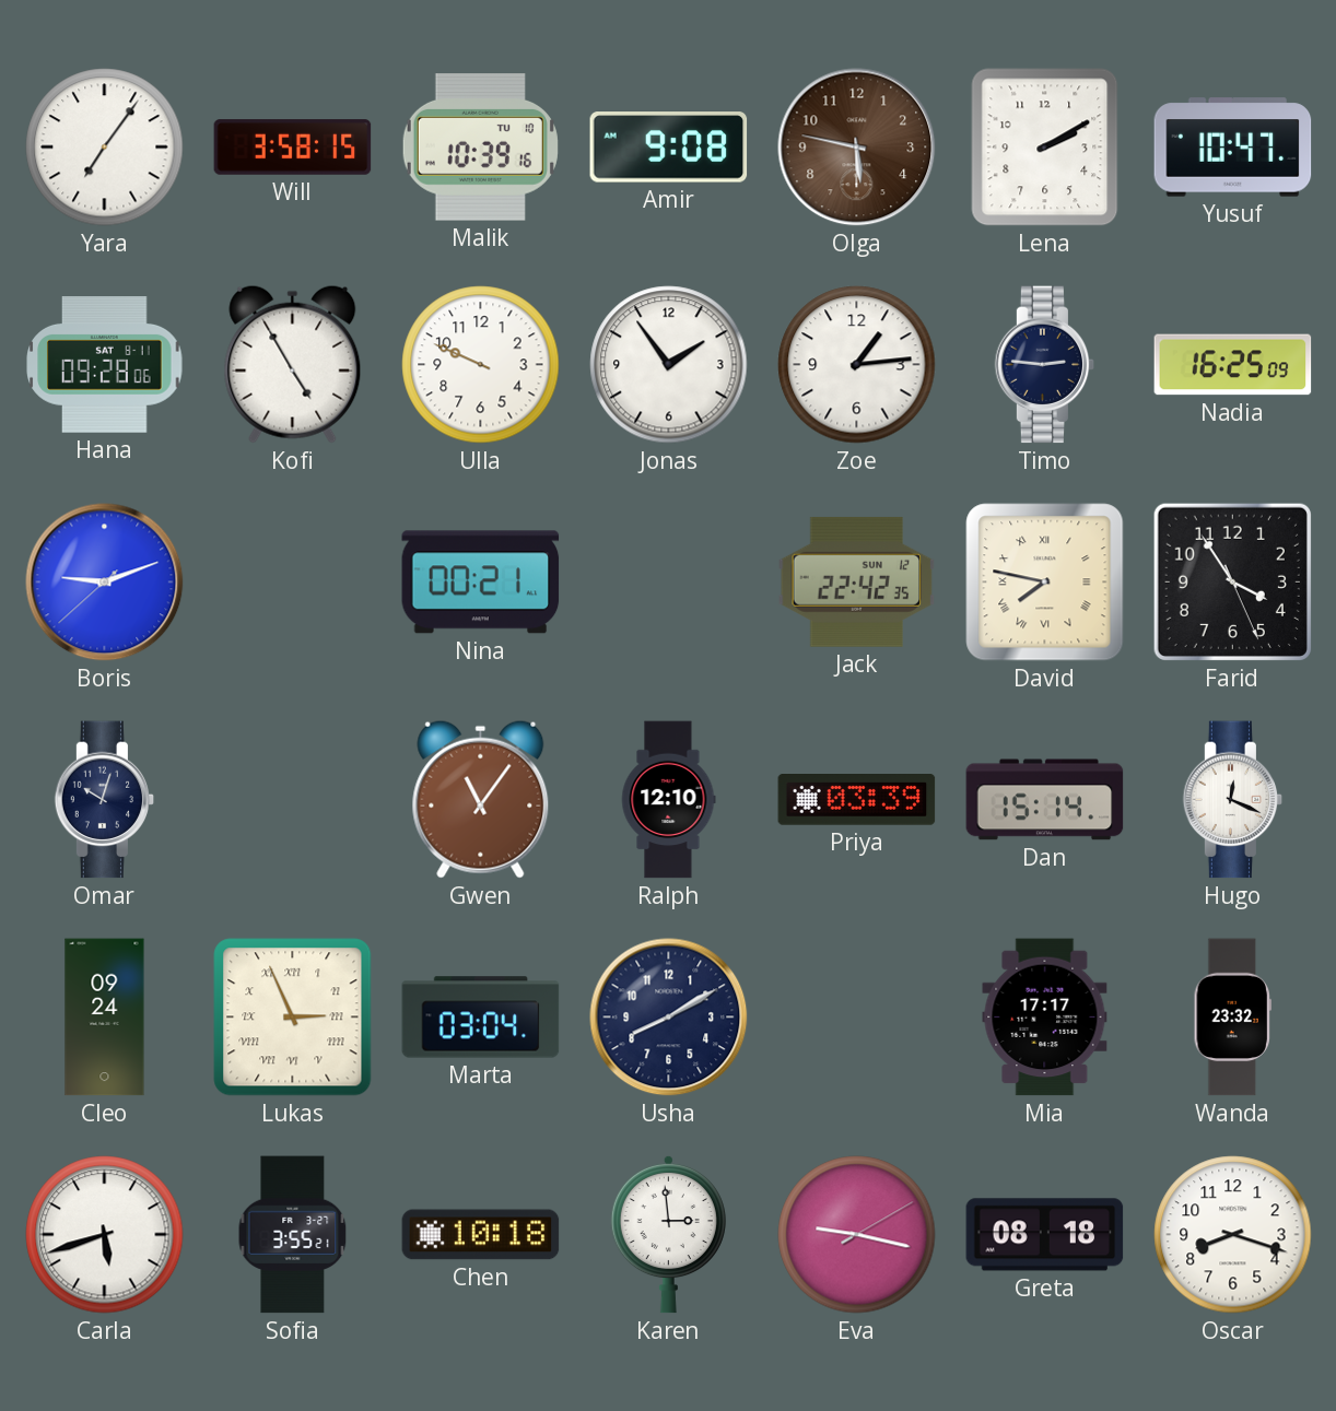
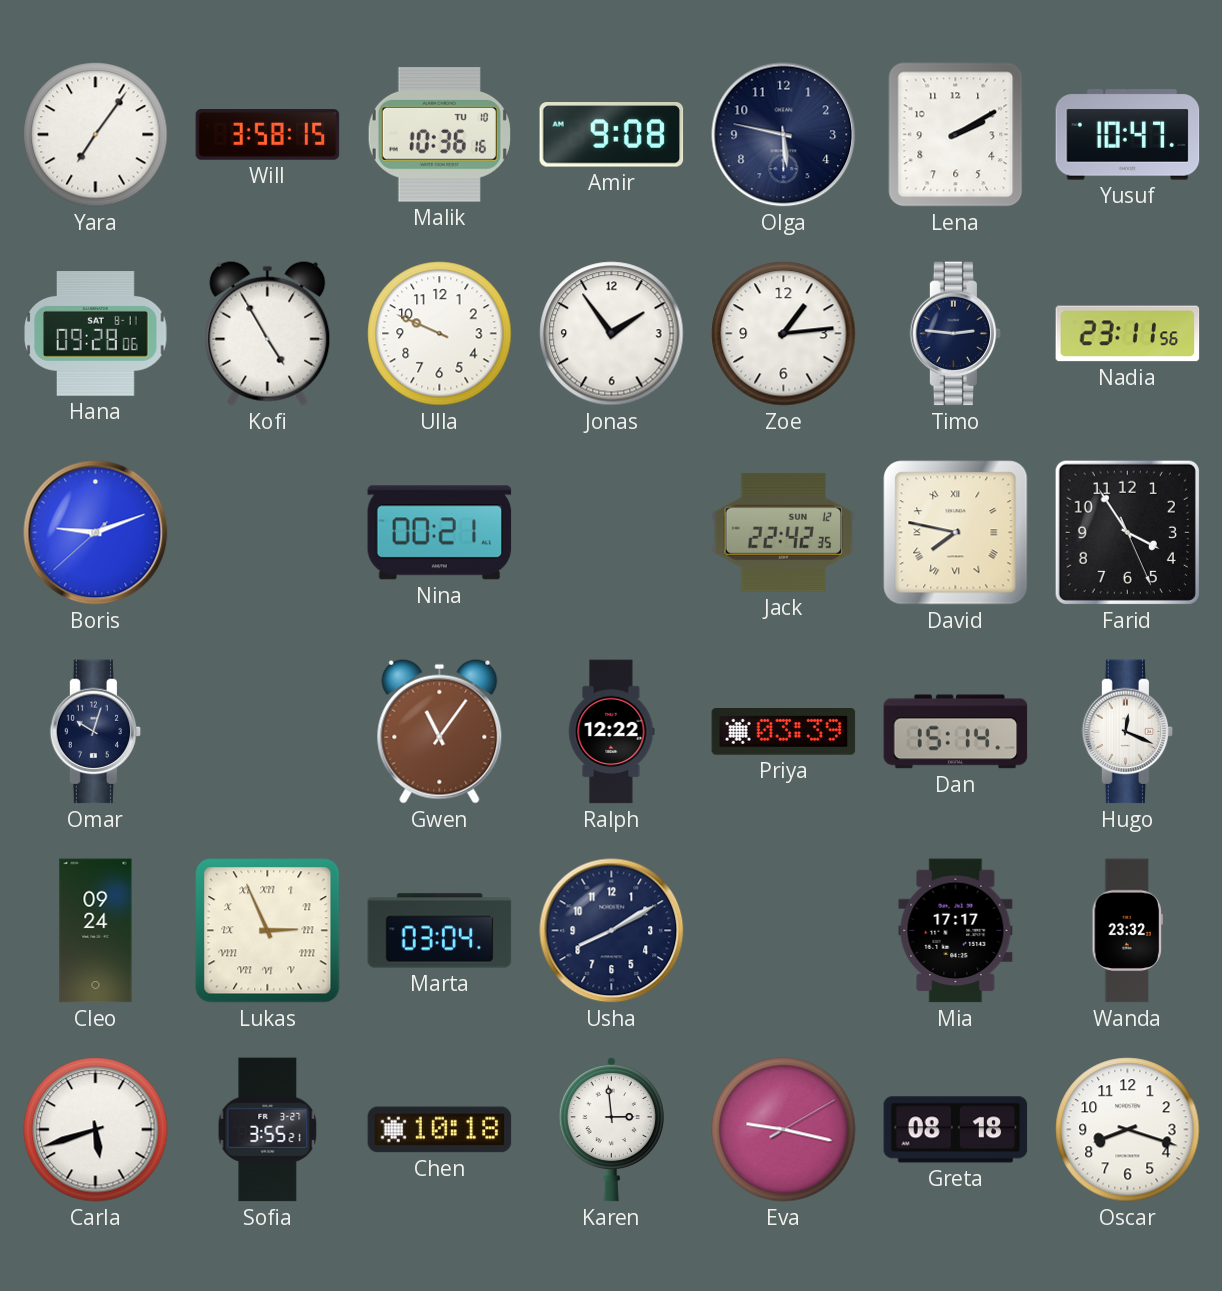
Malik: 10:39 -> 10:36 (439, 135)
Olga dial: brown -> navy (784, 135)
Nadia: 16:25 -> 23:11 (1128, 334)
Ralph: 12:10 -> 12:22 (611, 732)
